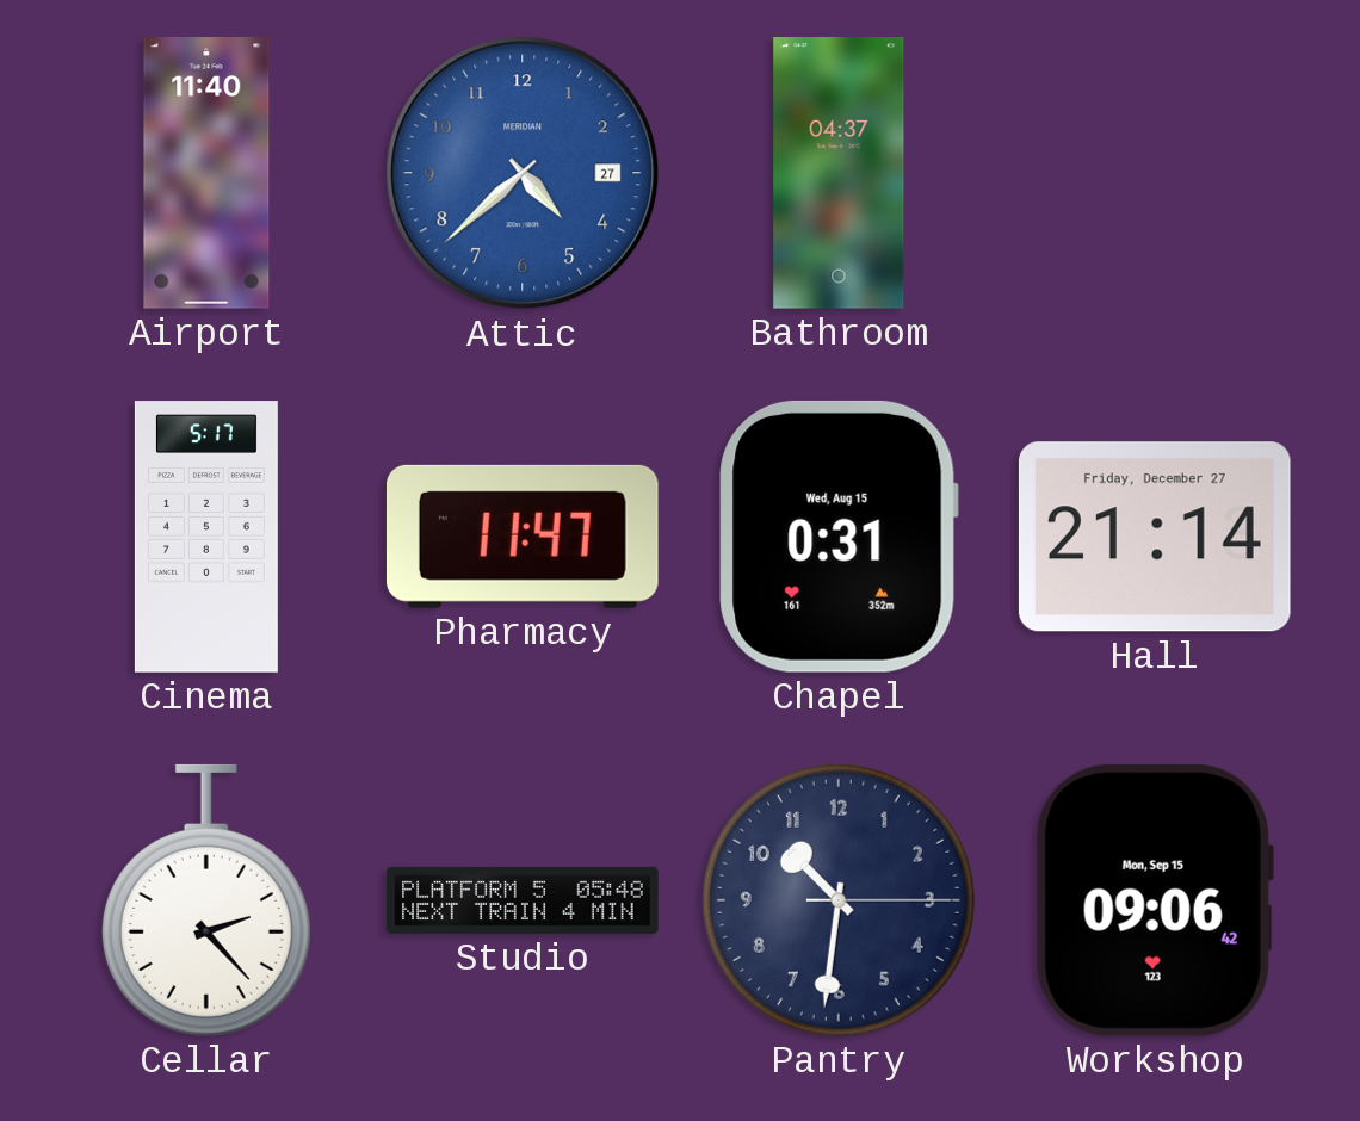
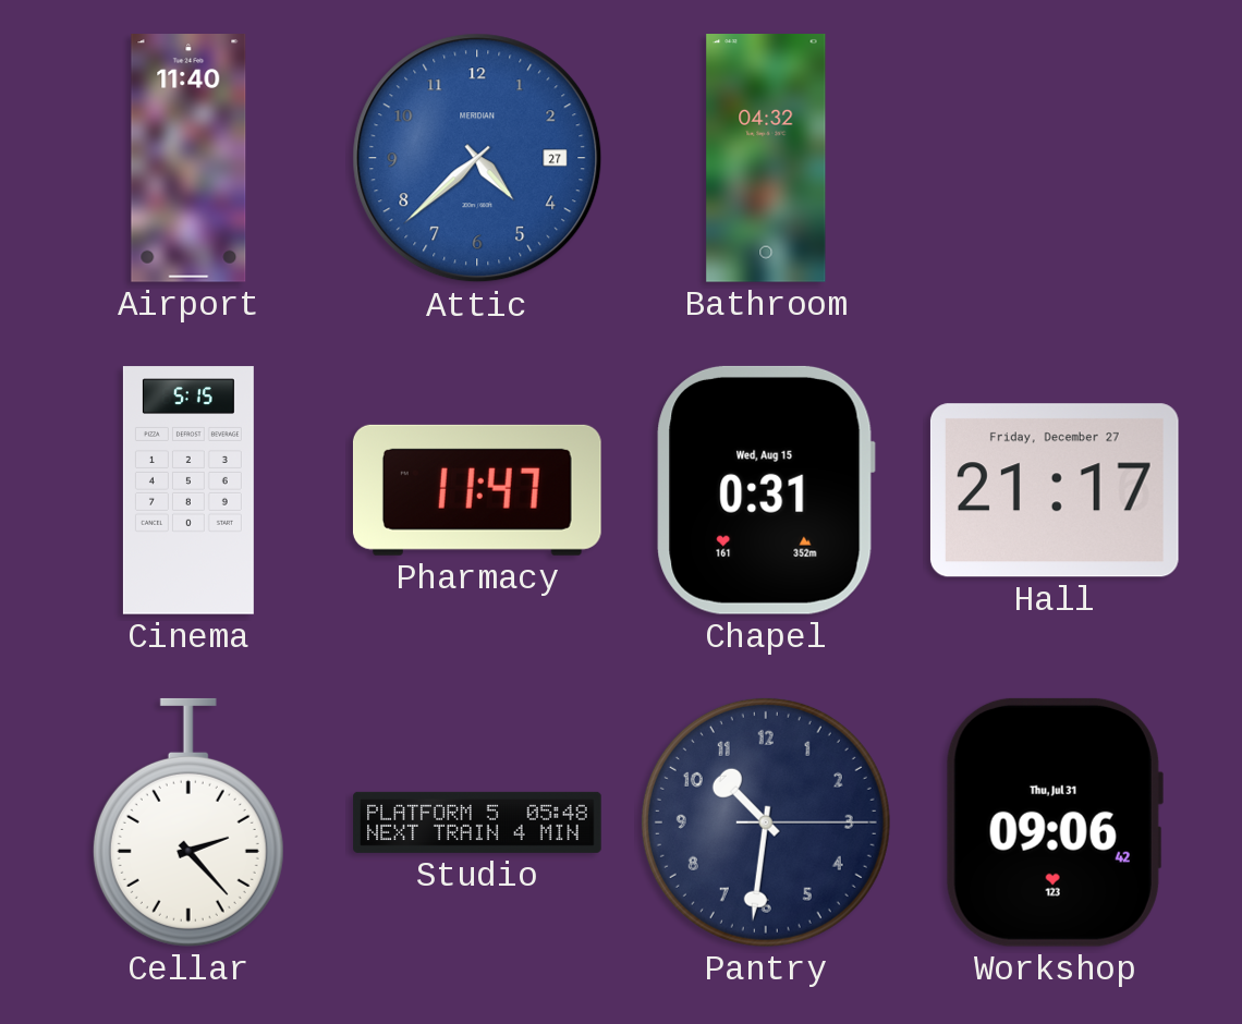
Bathroom: 04:37 -> 04:32 (766, 159)
Cinema: 5:17 -> 5:15 (188, 490)
Hall: 21:14 -> 21:17 (1055, 490)
Workshop date: Mon, Sep 15 -> Thu, Jul 31 (1055, 822)
